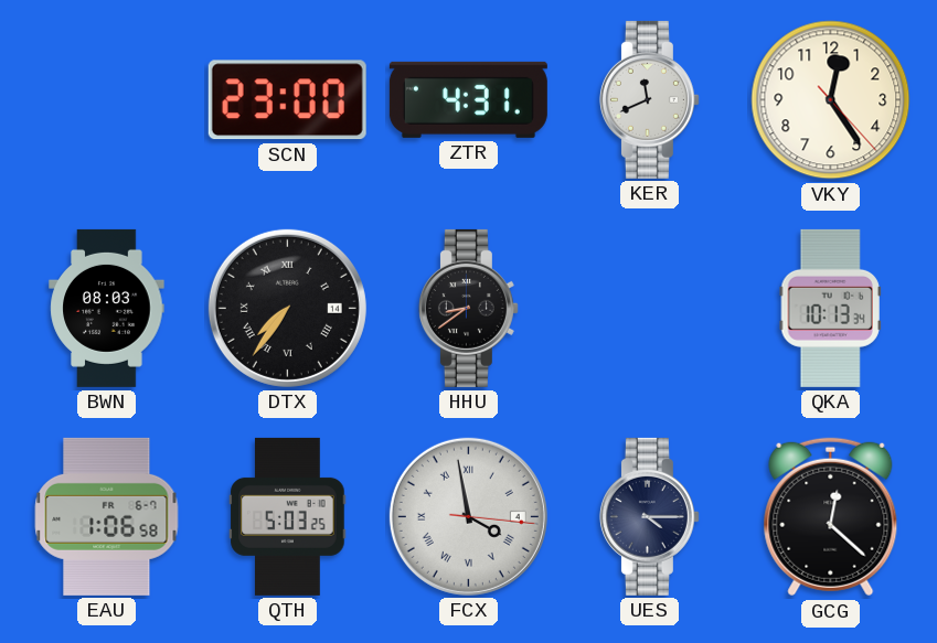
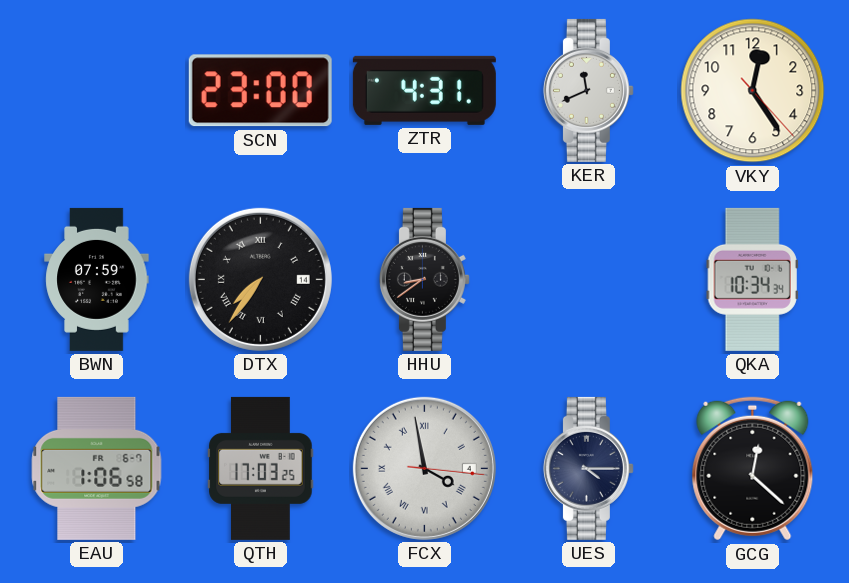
BWN: 08:03 -> 07:59 (97, 279)
QKA: 10:13 -> 10:34 (752, 279)
QTH: 5:03 -> 17:03 (261, 468)
